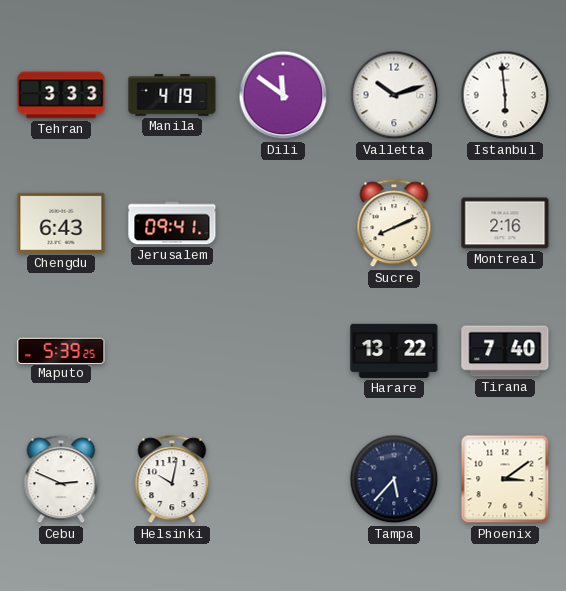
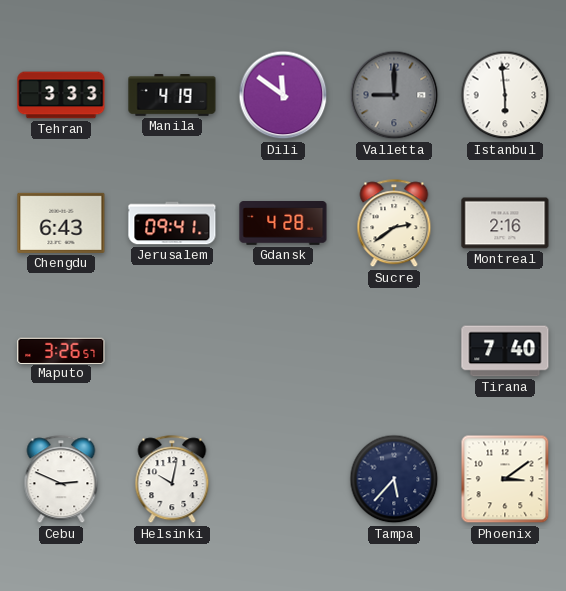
Valletta: 10:12 -> 9:00 (394, 95)
Valletta dial: white -> grey (394, 95)
Gdansk: none -> 4:28 (283, 224)
Sucre: 8:11 -> 2:39 (394, 224)
Maputo: 5:39 -> 3:26 (61, 350)
Harare: 13:22 -> none (394, 351)
